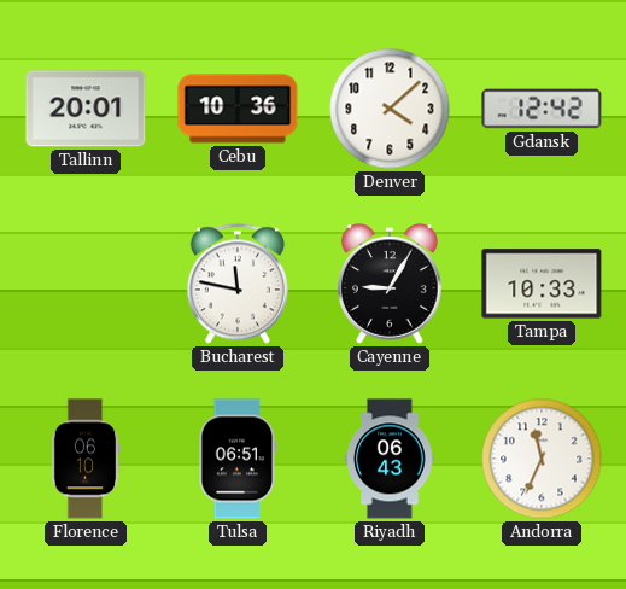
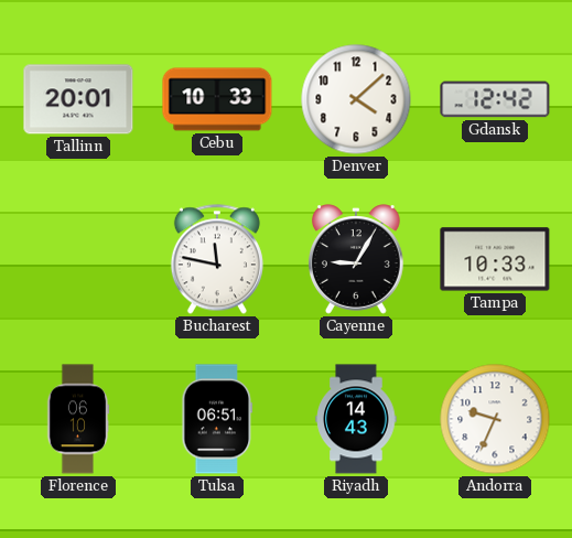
Cebu: 10:36 -> 10:33 (217, 99)
Riyadh: 06:43 -> 14:43 (356, 419)
Andorra: 11:34 -> 9:34 (495, 419)
